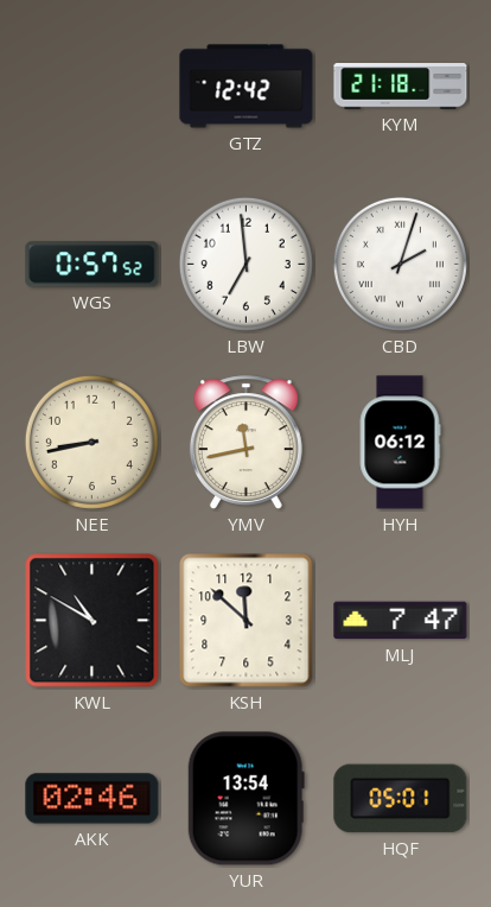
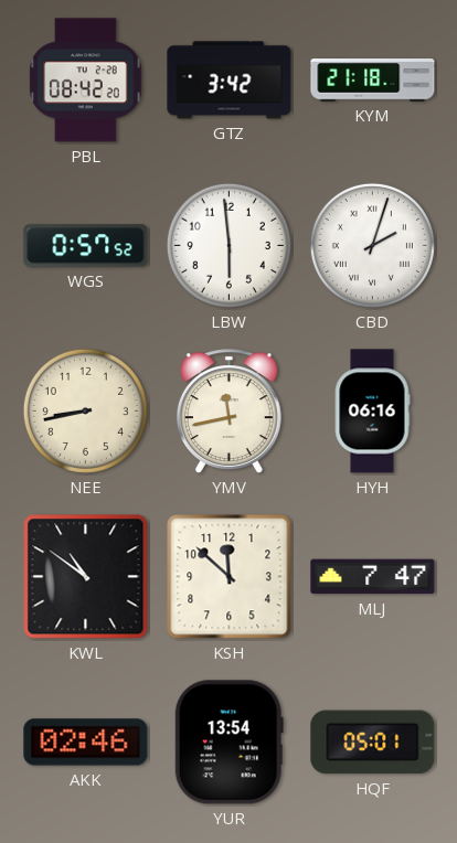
PBL: none -> 08:42 (86, 81)
GTZ: 12:42 -> 3:42 (230, 81)
LBW: 6:59 -> 5:59 (228, 245)
HYH: 06:12 -> 06:16 (372, 412)
KWL: 10:50 -> 10:51 (86, 577)
